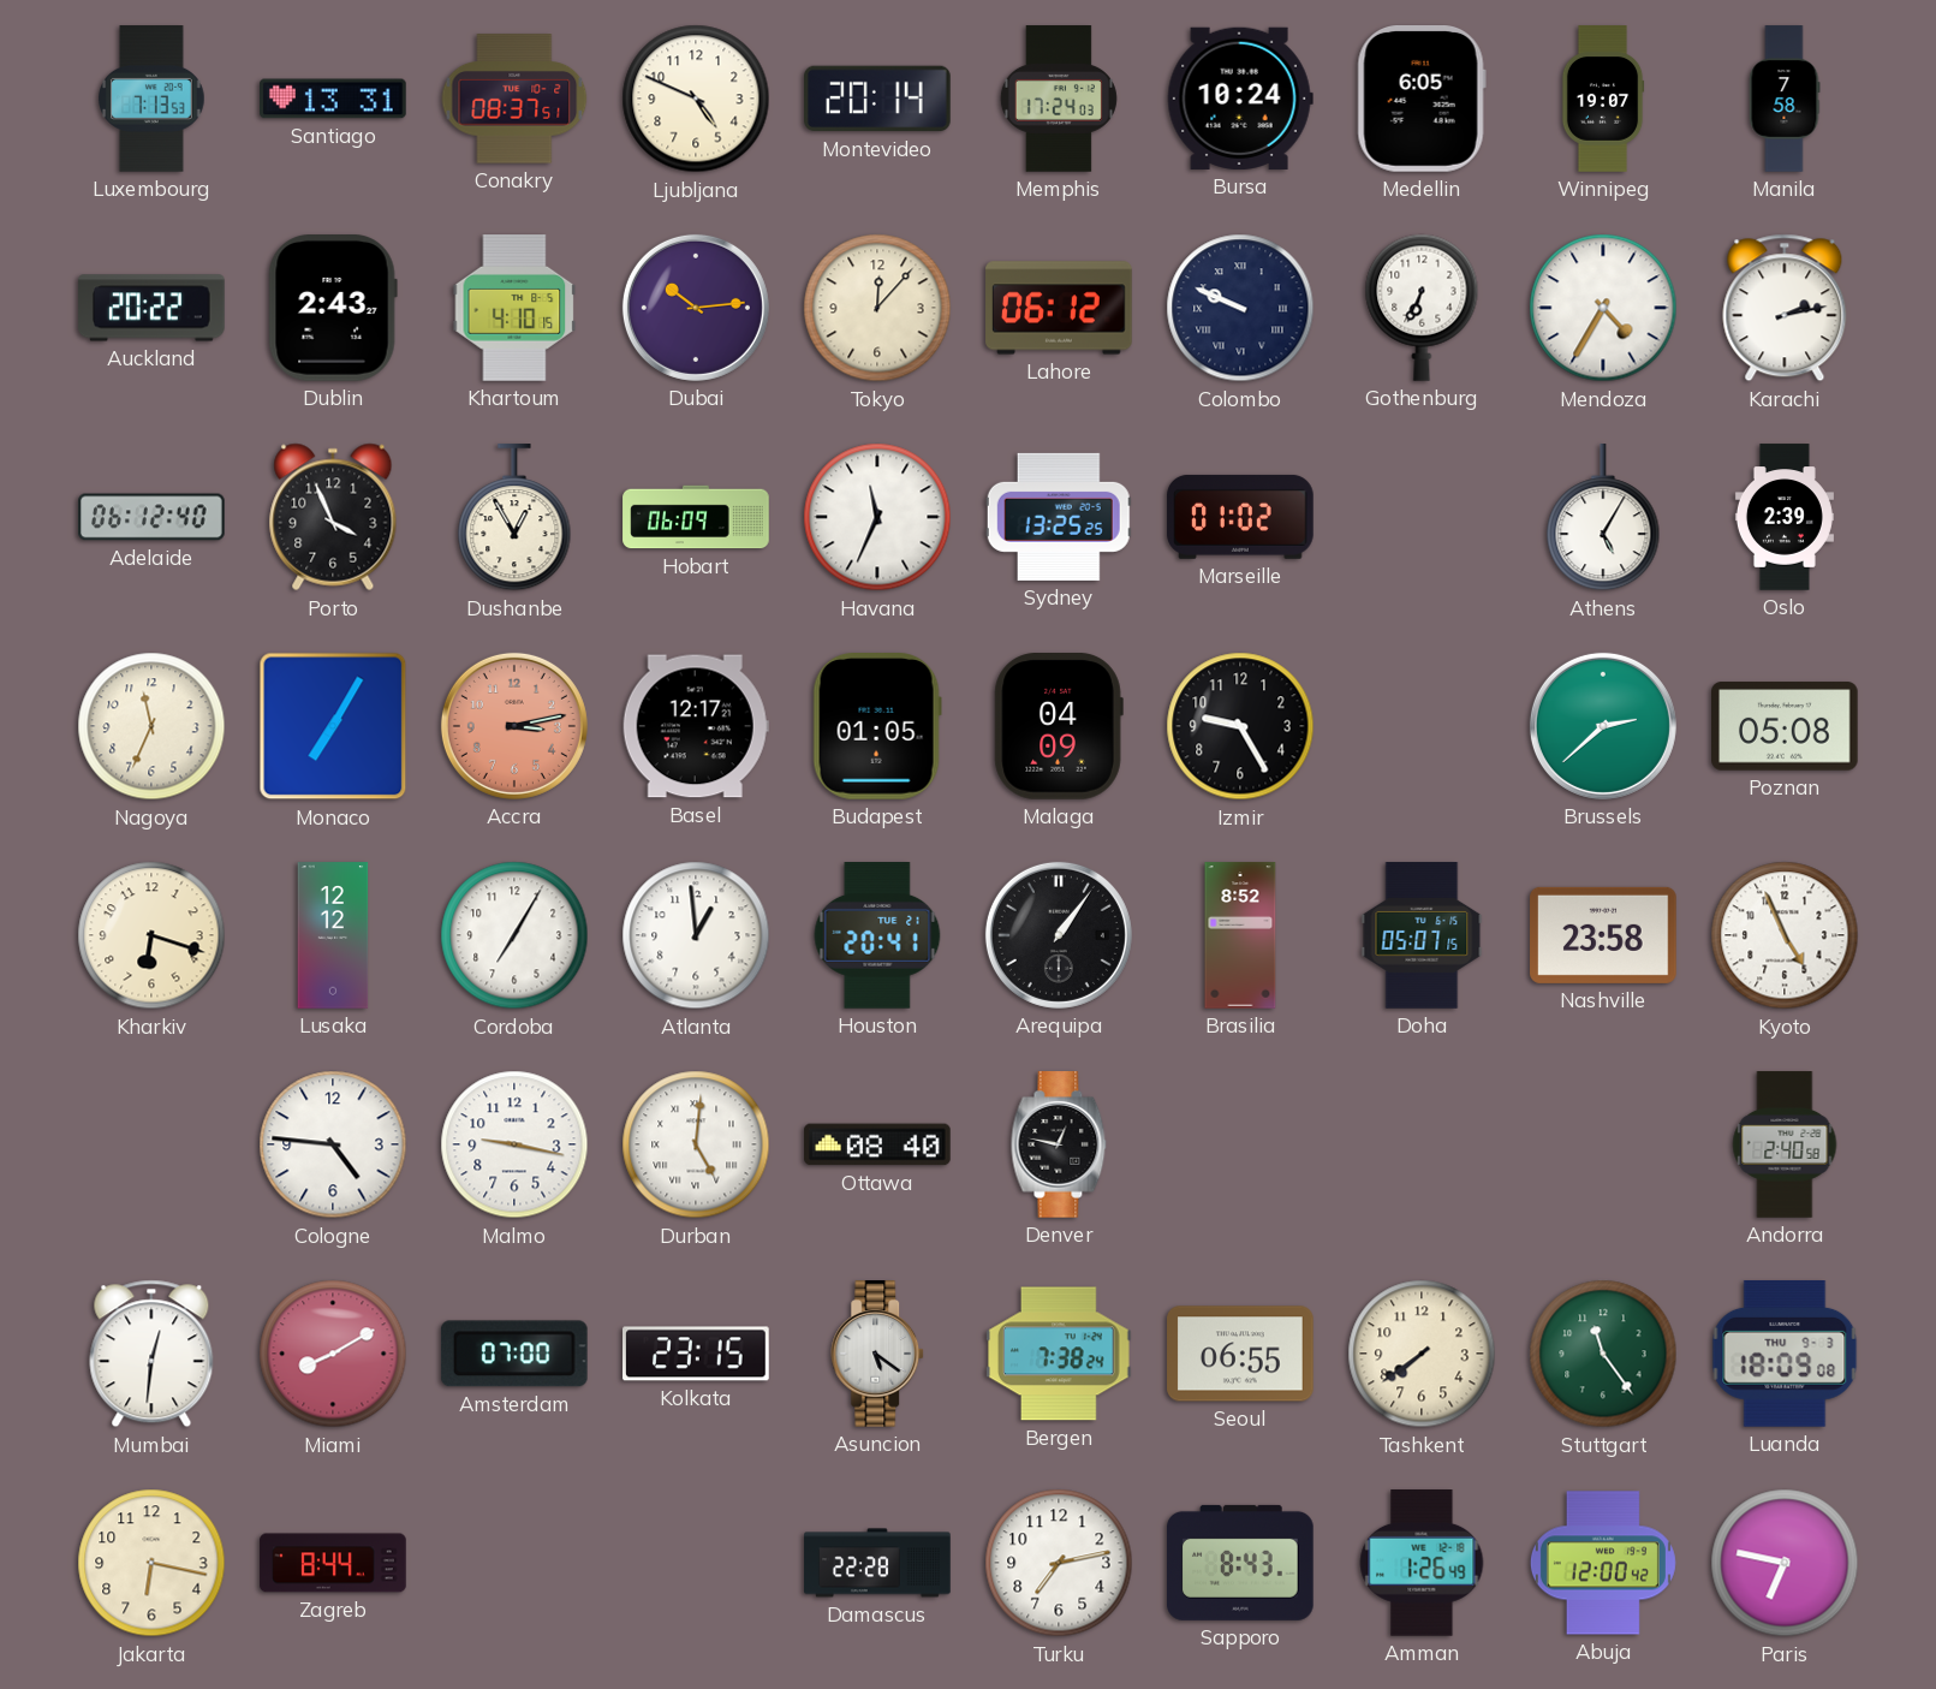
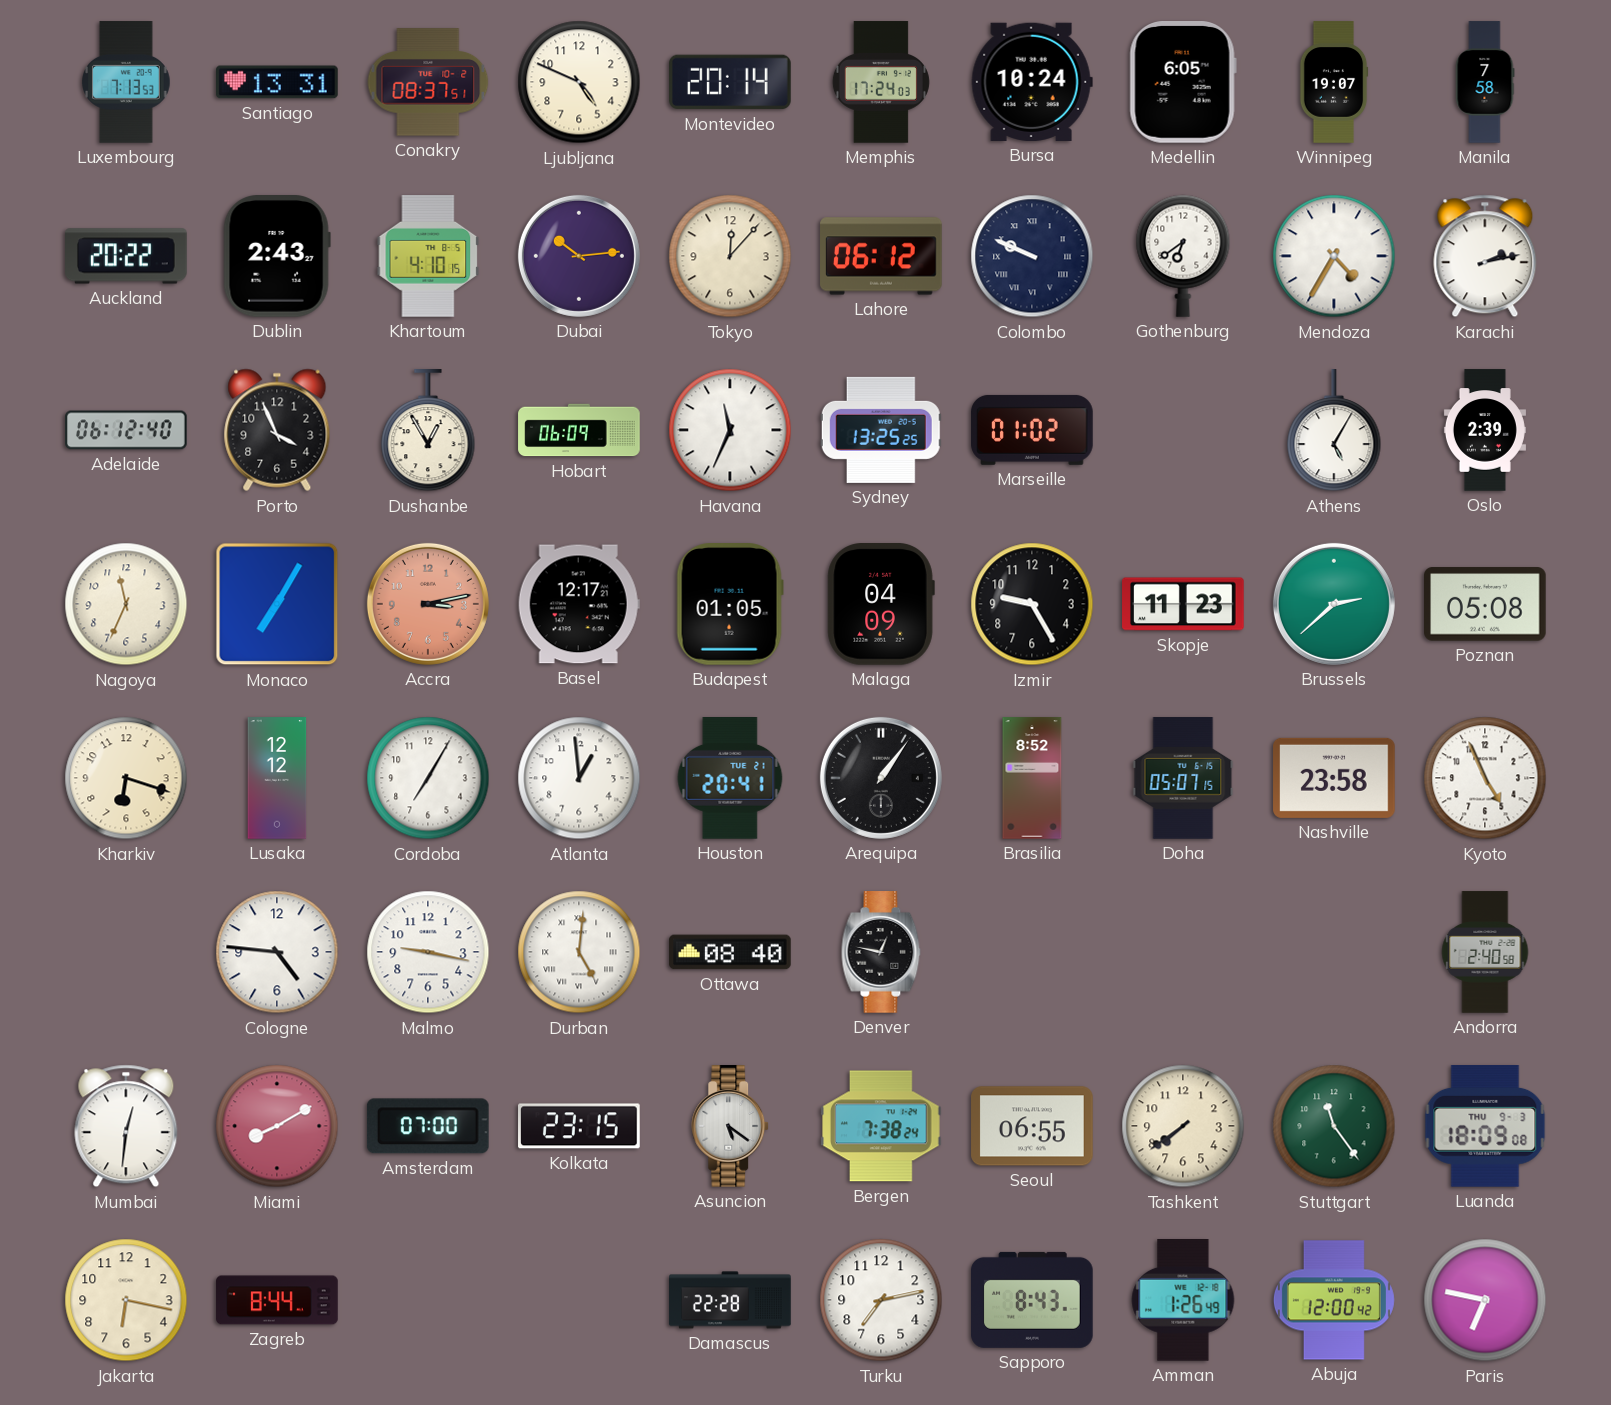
Gothenburg: 6:34 -> 6:39 (1183, 256)
Skopje: none -> 11:23 (1183, 604)
